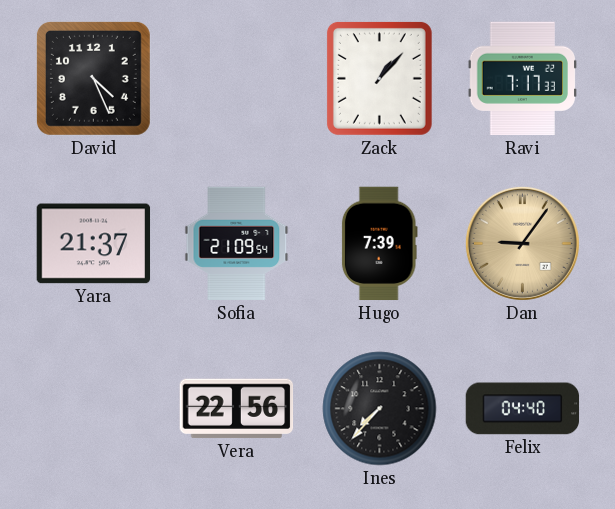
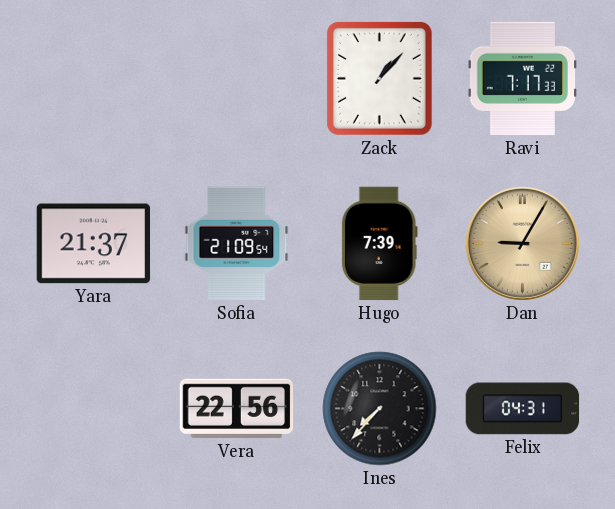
David: 4:26 -> none (93, 78)
Dan: 9:06 -> 9:05 (522, 243)
Felix: 04:40 -> 04:31 (523, 409)
